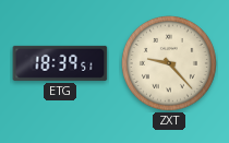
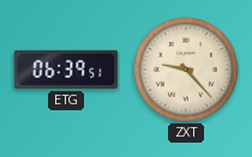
ETG: 18:39 -> 06:39 (66, 70)
